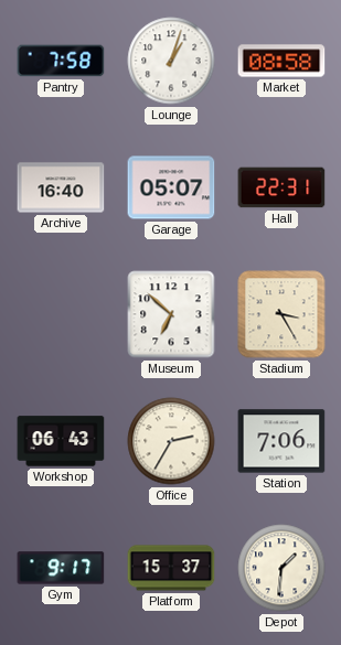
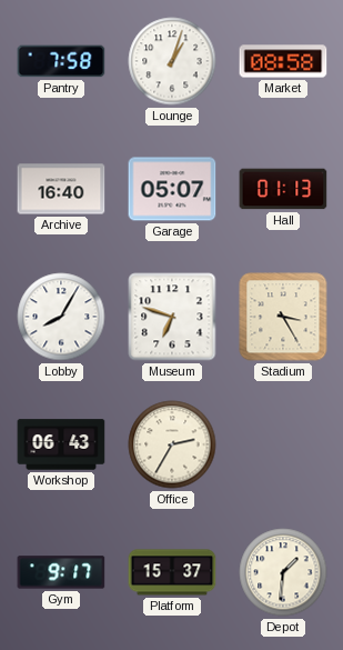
Hall: 22:31 -> 01:13 (283, 189)
Lobby: none -> 8:05 (61, 317)
Museum: 6:52 -> 6:48 (172, 317)
Station: 7:06 -> none (281, 441)
